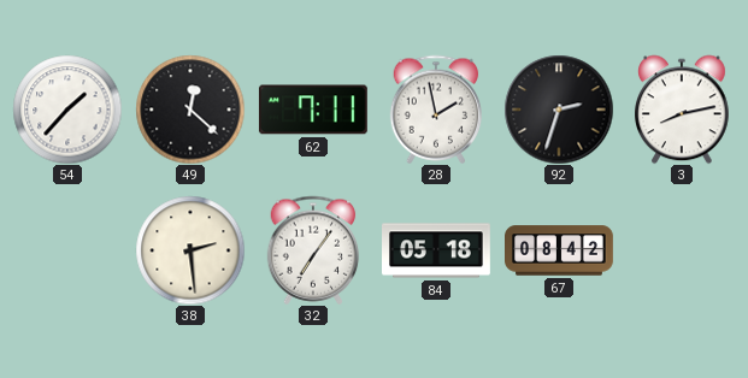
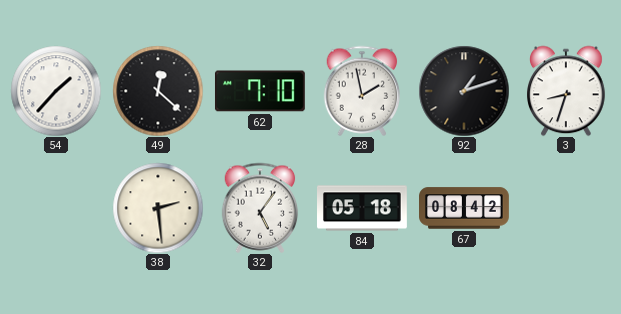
62: 7:11 -> 7:10 (260, 91)
92: 2:33 -> 1:12 (464, 91)
3: 8:13 -> 8:33 (567, 91)
32: 7:06 -> 5:06 (260, 208)
